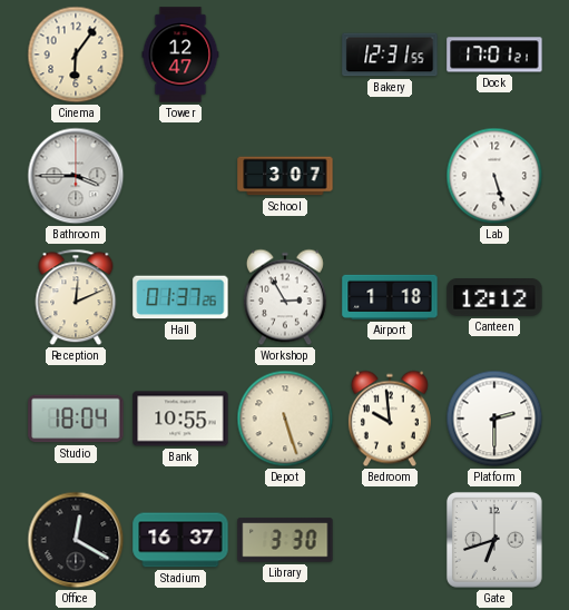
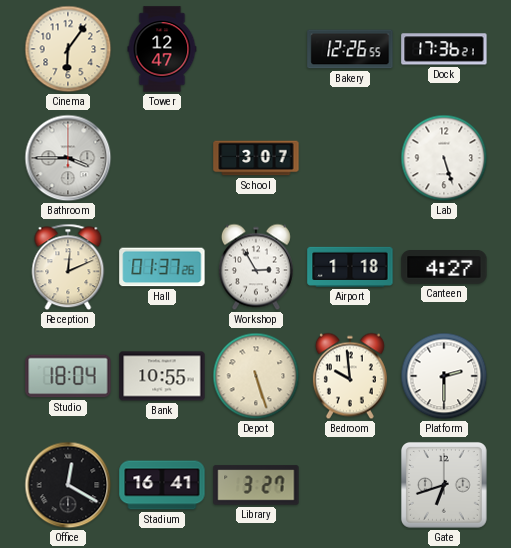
Bakery: 12:31 -> 12:26 (350, 49)
Dock: 17:01 -> 17:36 (444, 49)
Canteen: 12:12 -> 4:27 (444, 268)
Stadium: 16:37 -> 16:41 (162, 485)
Library: 3:30 -> 3:27 (256, 485)
